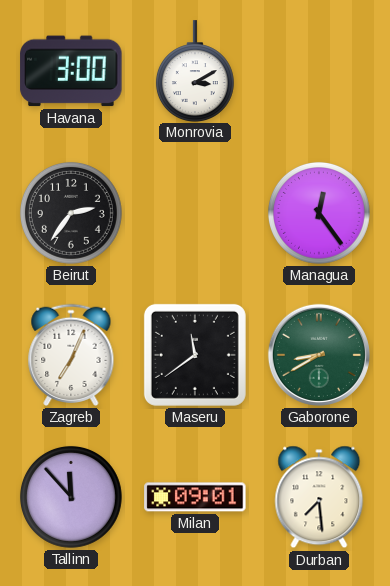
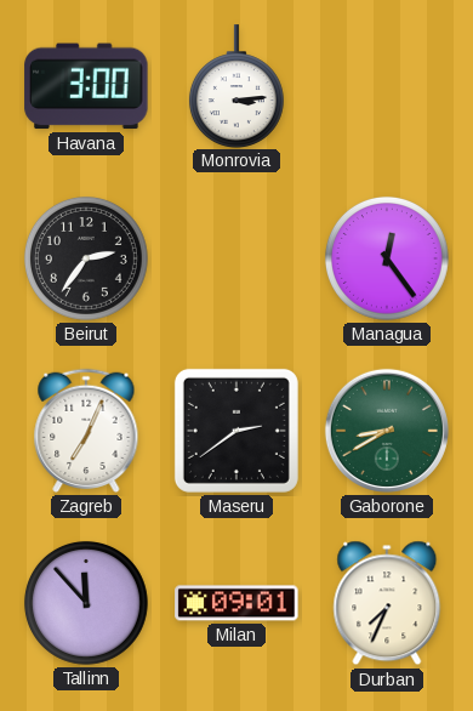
Monrovia: 3:10 -> 3:14 (236, 86)
Maseru: 11:39 -> 2:39 (236, 431)
Durban: 7:29 -> 7:34 (387, 603)
